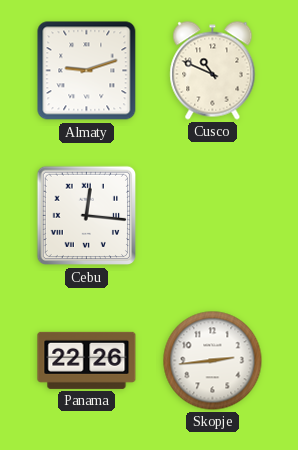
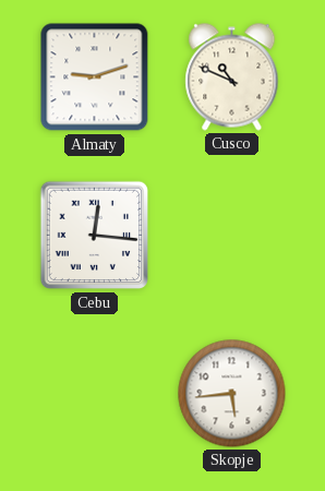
Panama: 22:26 -> none (87, 360)
Skopje: 2:44 -> 5:44 (232, 394)
